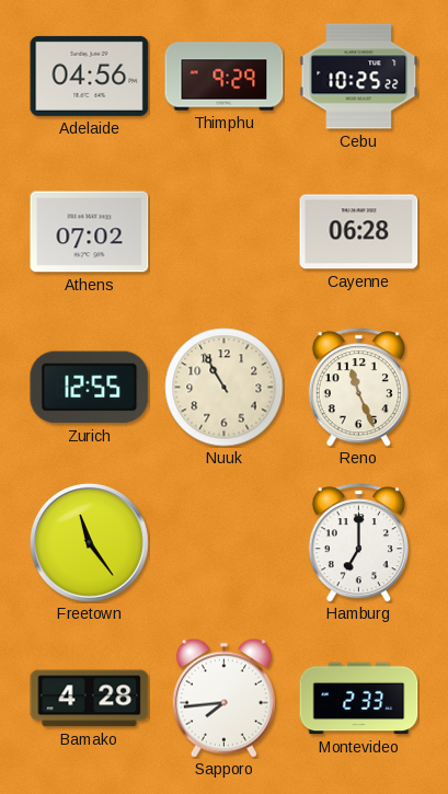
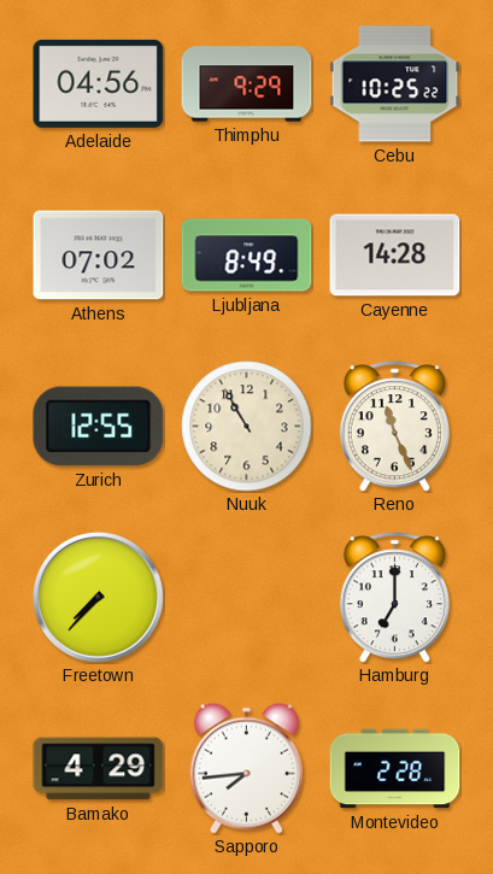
Ljubljana: none -> 8:49 (247, 256)
Cayenne: 06:28 -> 14:28 (395, 256)
Freetown: 11:24 -> 7:37 (98, 597)
Bamako: 4:28 -> 4:29 (99, 769)
Montevideo: 2:33 -> 2:28 (395, 769)
